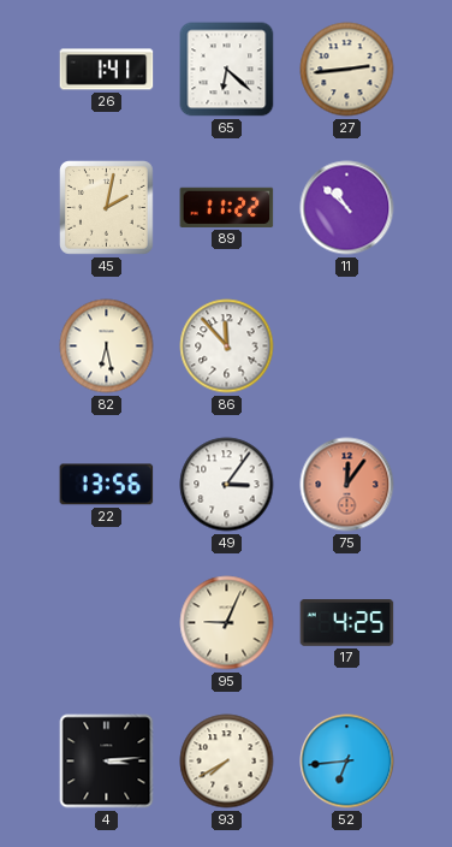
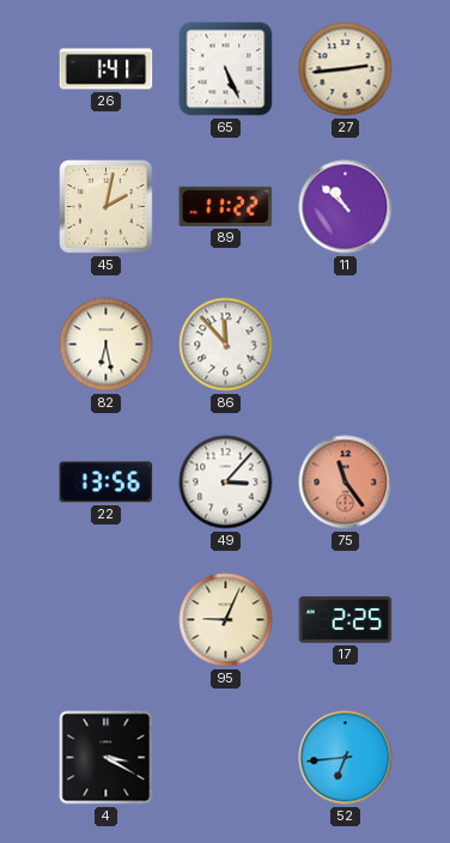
65: 6:22 -> 5:26 (226, 69)
49: 3:06 -> 3:07 (226, 483)
75: 12:06 -> 11:24 (346, 483)
17: 4:25 -> 2:25 (346, 620)
4: 3:14 -> 3:20 (107, 758)
93: 7:40 -> none (227, 762)
